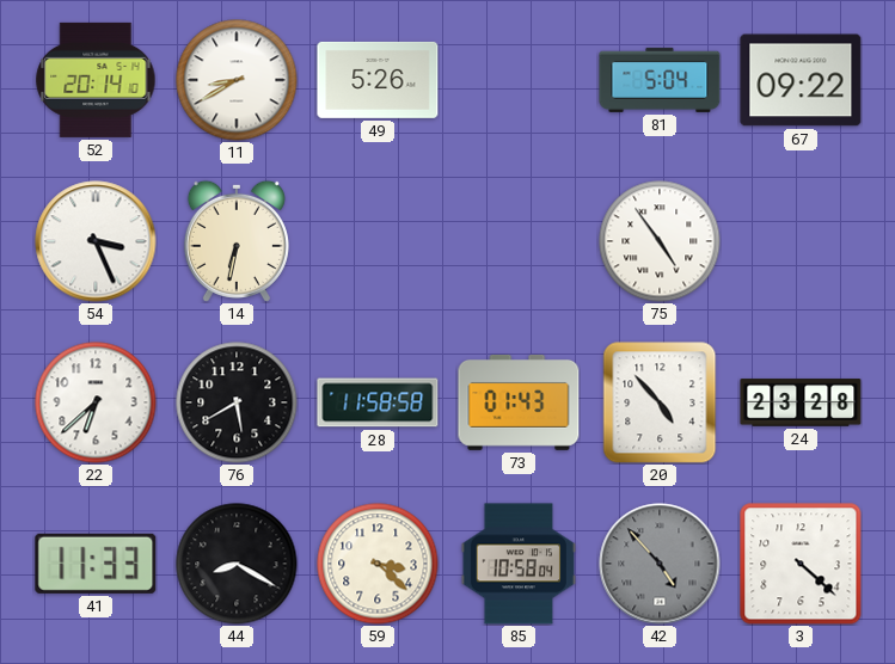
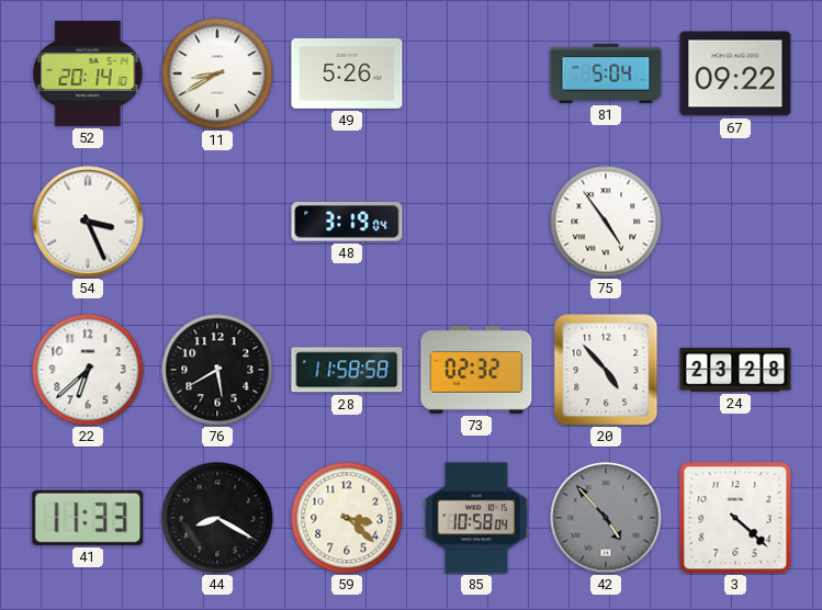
14: 6:32 -> none (237, 241)
48: none -> 3:19 (347, 222)
73: 01:43 -> 02:32 (476, 370)
